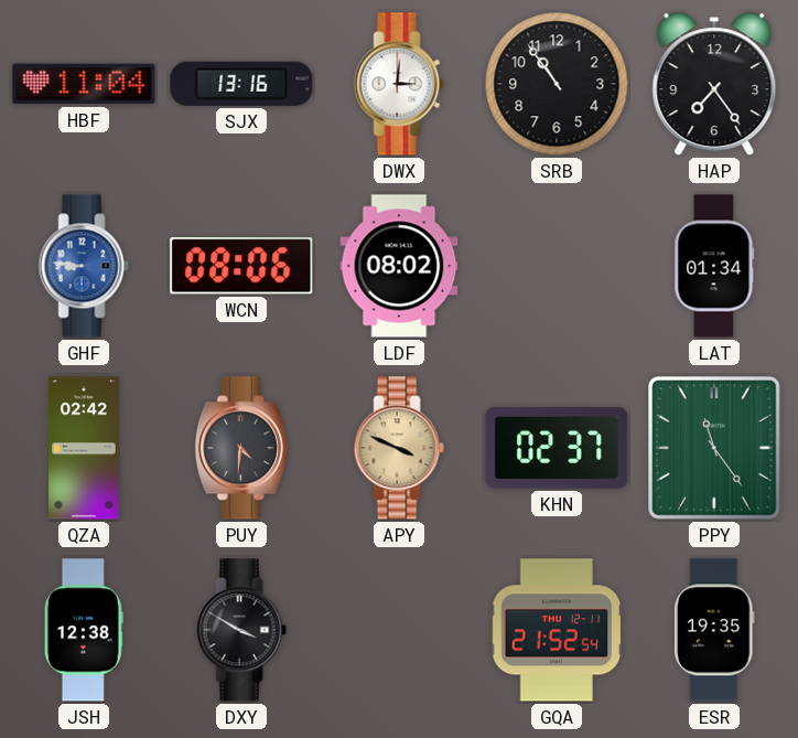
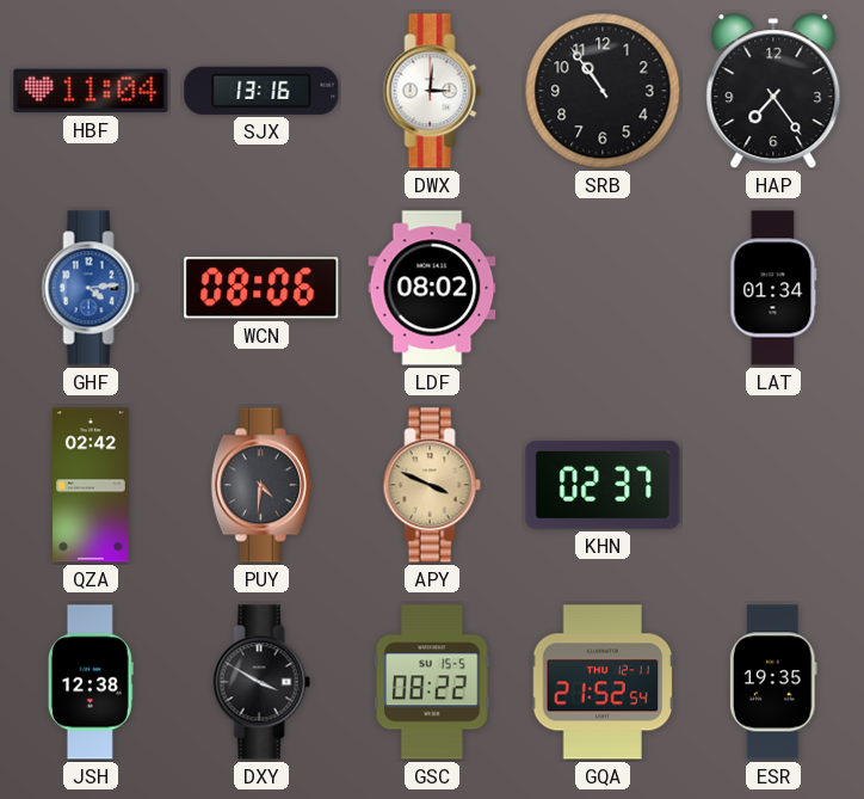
GHF: 8:46 -> 4:14 (91, 288)
PPY: 11:24 -> none (715, 449)
GSC: none -> 08:22 (433, 682)
